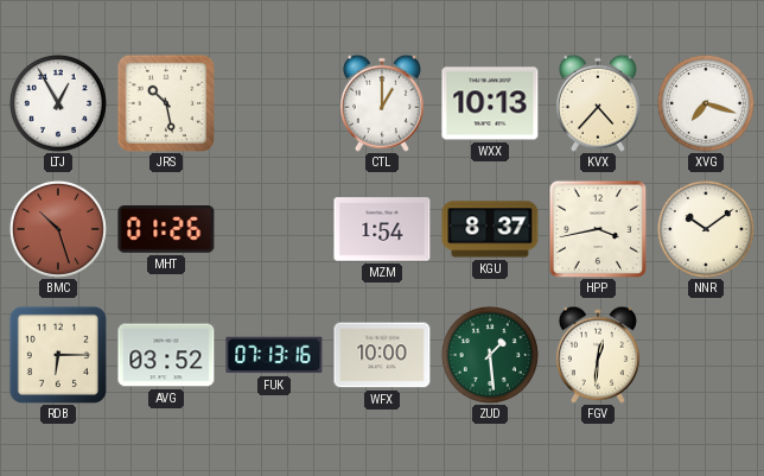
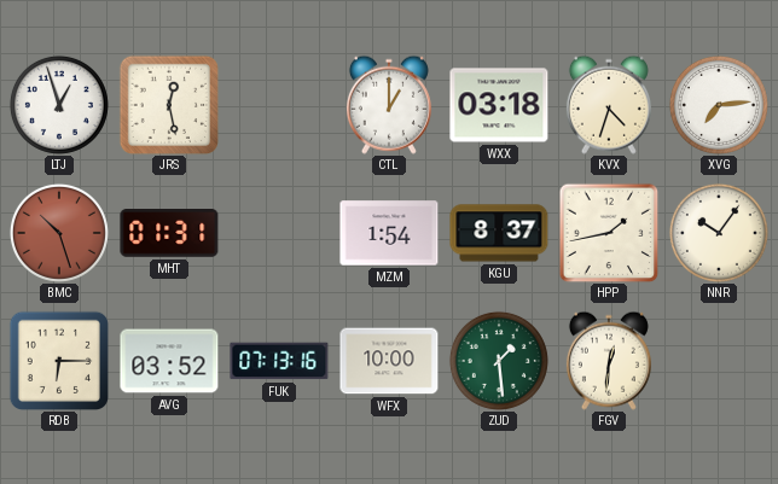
LTJ: 12:55 -> 12:57 (59, 105)
JRS: 10:28 -> 12:28 (168, 104)
WXX: 10:13 -> 03:18 (499, 105)
KVX: 4:37 -> 4:33 (609, 105)
XVG: 7:18 -> 7:14 (719, 105)
MHT: 01:26 -> 01:31 (169, 234)
HPP: 3:43 -> 1:43 (609, 233)
NNR: 10:09 -> 10:06 (719, 233)
